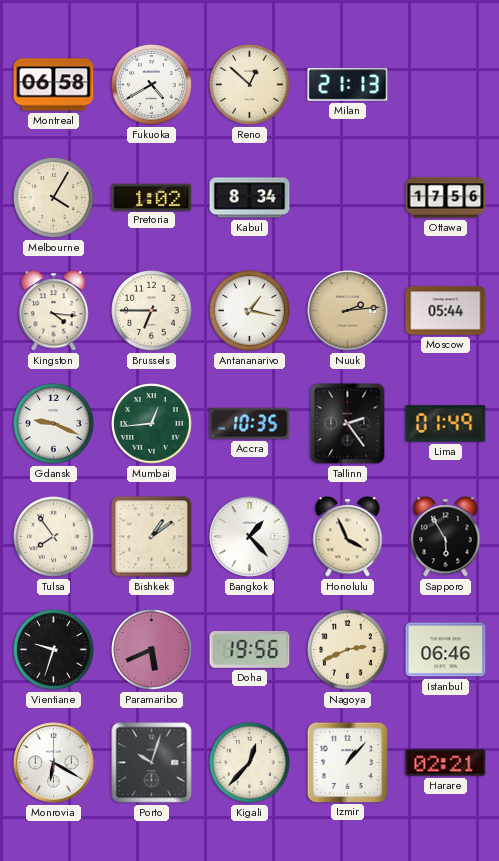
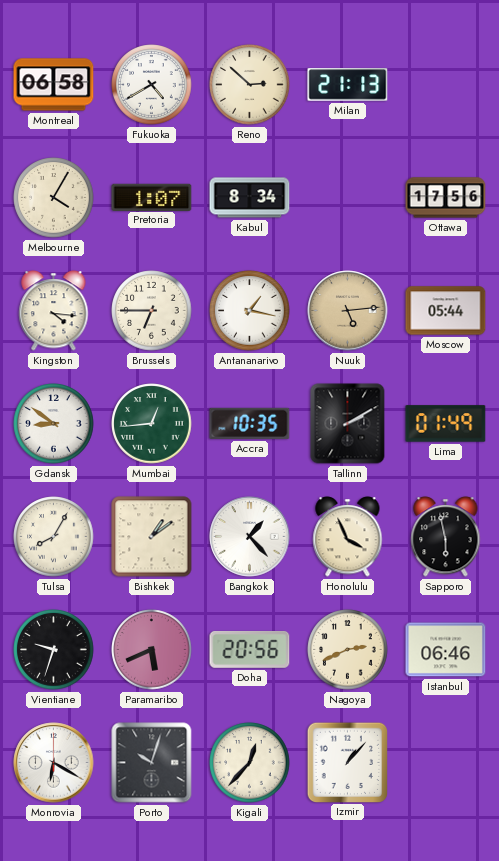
Reno: 12:52 -> 2:52 (250, 85)
Pretoria: 1:02 -> 1:07 (152, 197)
Nuuk: 2:14 -> 5:14 (348, 311)
Gdansk: 9:19 -> 8:51 (54, 424)
Tallinn: 2:24 -> 2:10 (348, 424)
Tulsa: 7:54 -> 8:05 (54, 537)
Sapporo: 5:55 -> 5:58 (446, 537)
Doha: 19:56 -> 20:56 (250, 649)
Harare: 02:21 -> none (446, 763)
